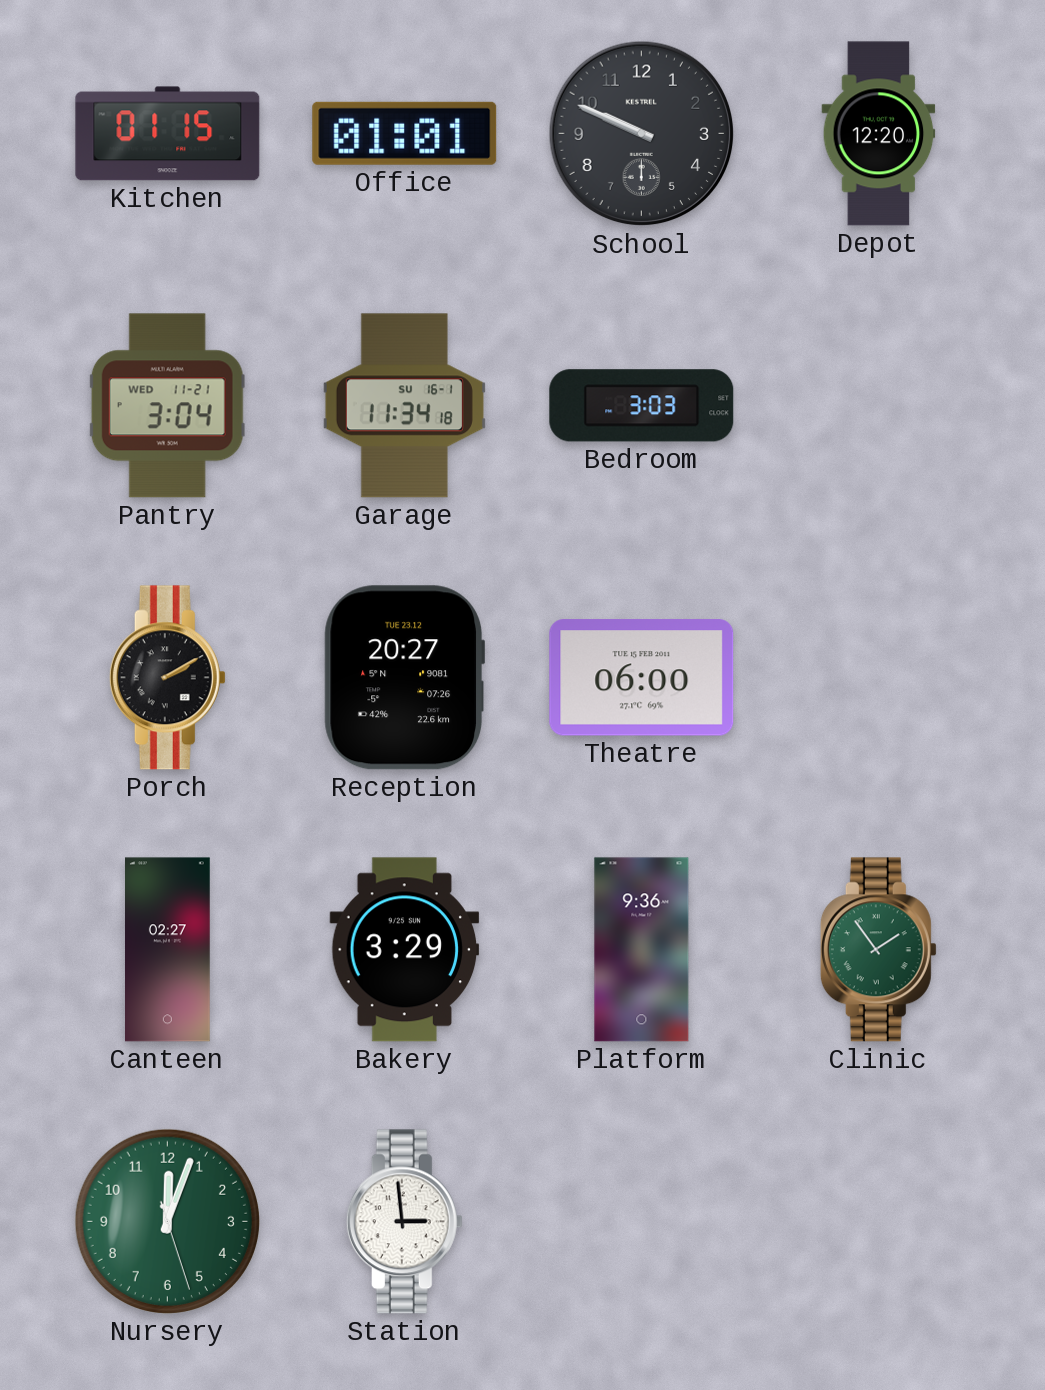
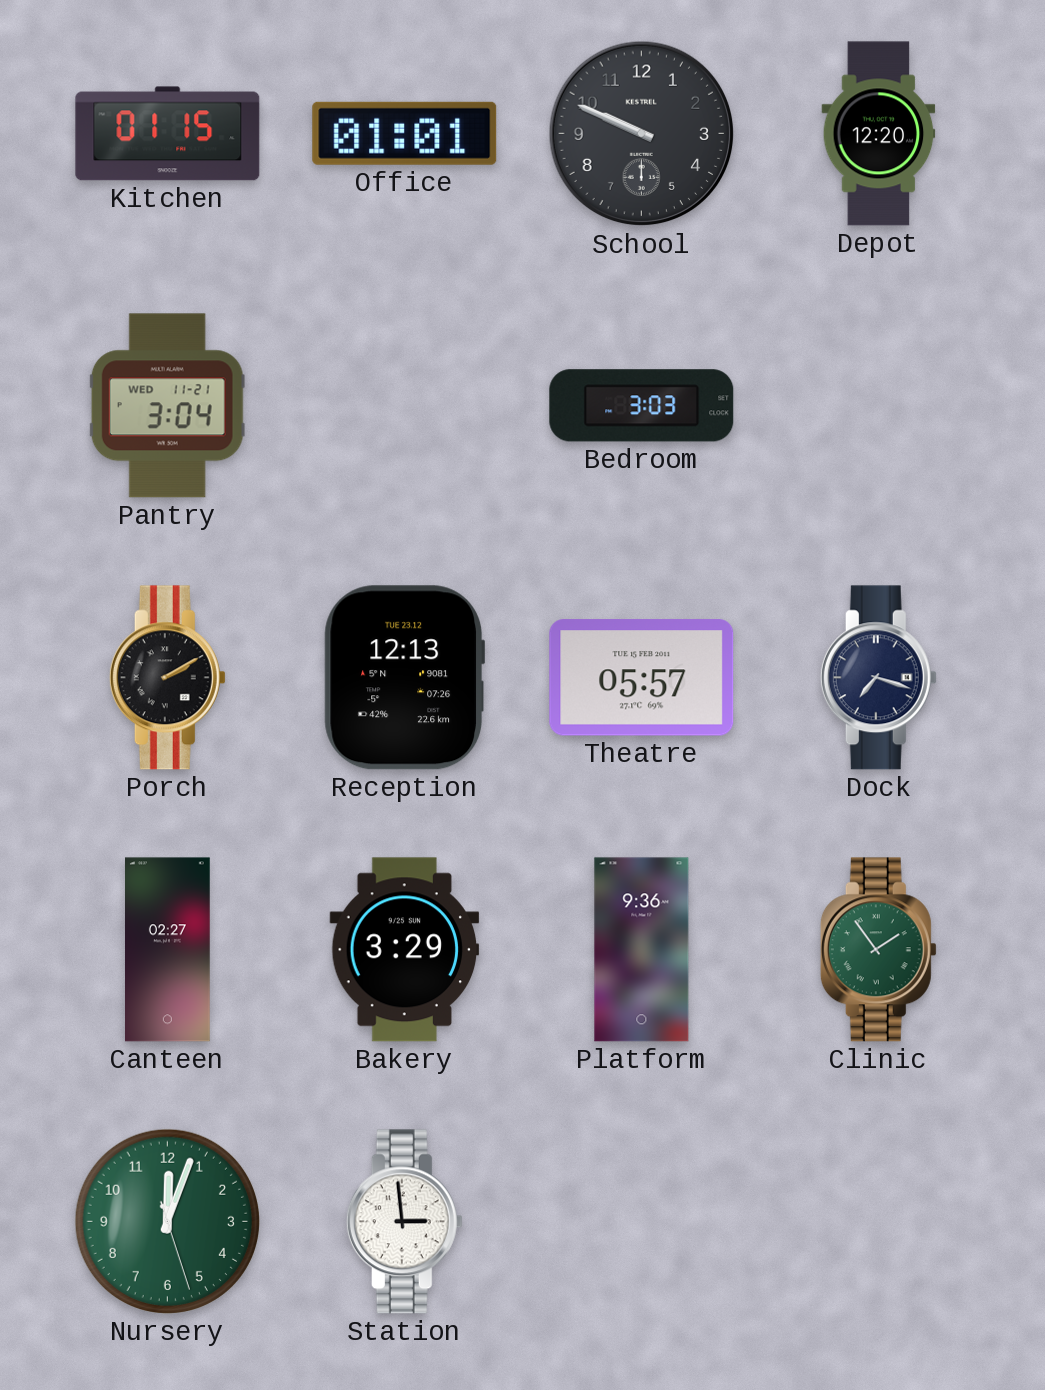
Garage: 11:34 -> none (404, 406)
Reception: 20:27 -> 12:13 (404, 678)
Theatre: 06:00 -> 05:57 (642, 678)
Dock: none -> 7:18 (878, 678)
